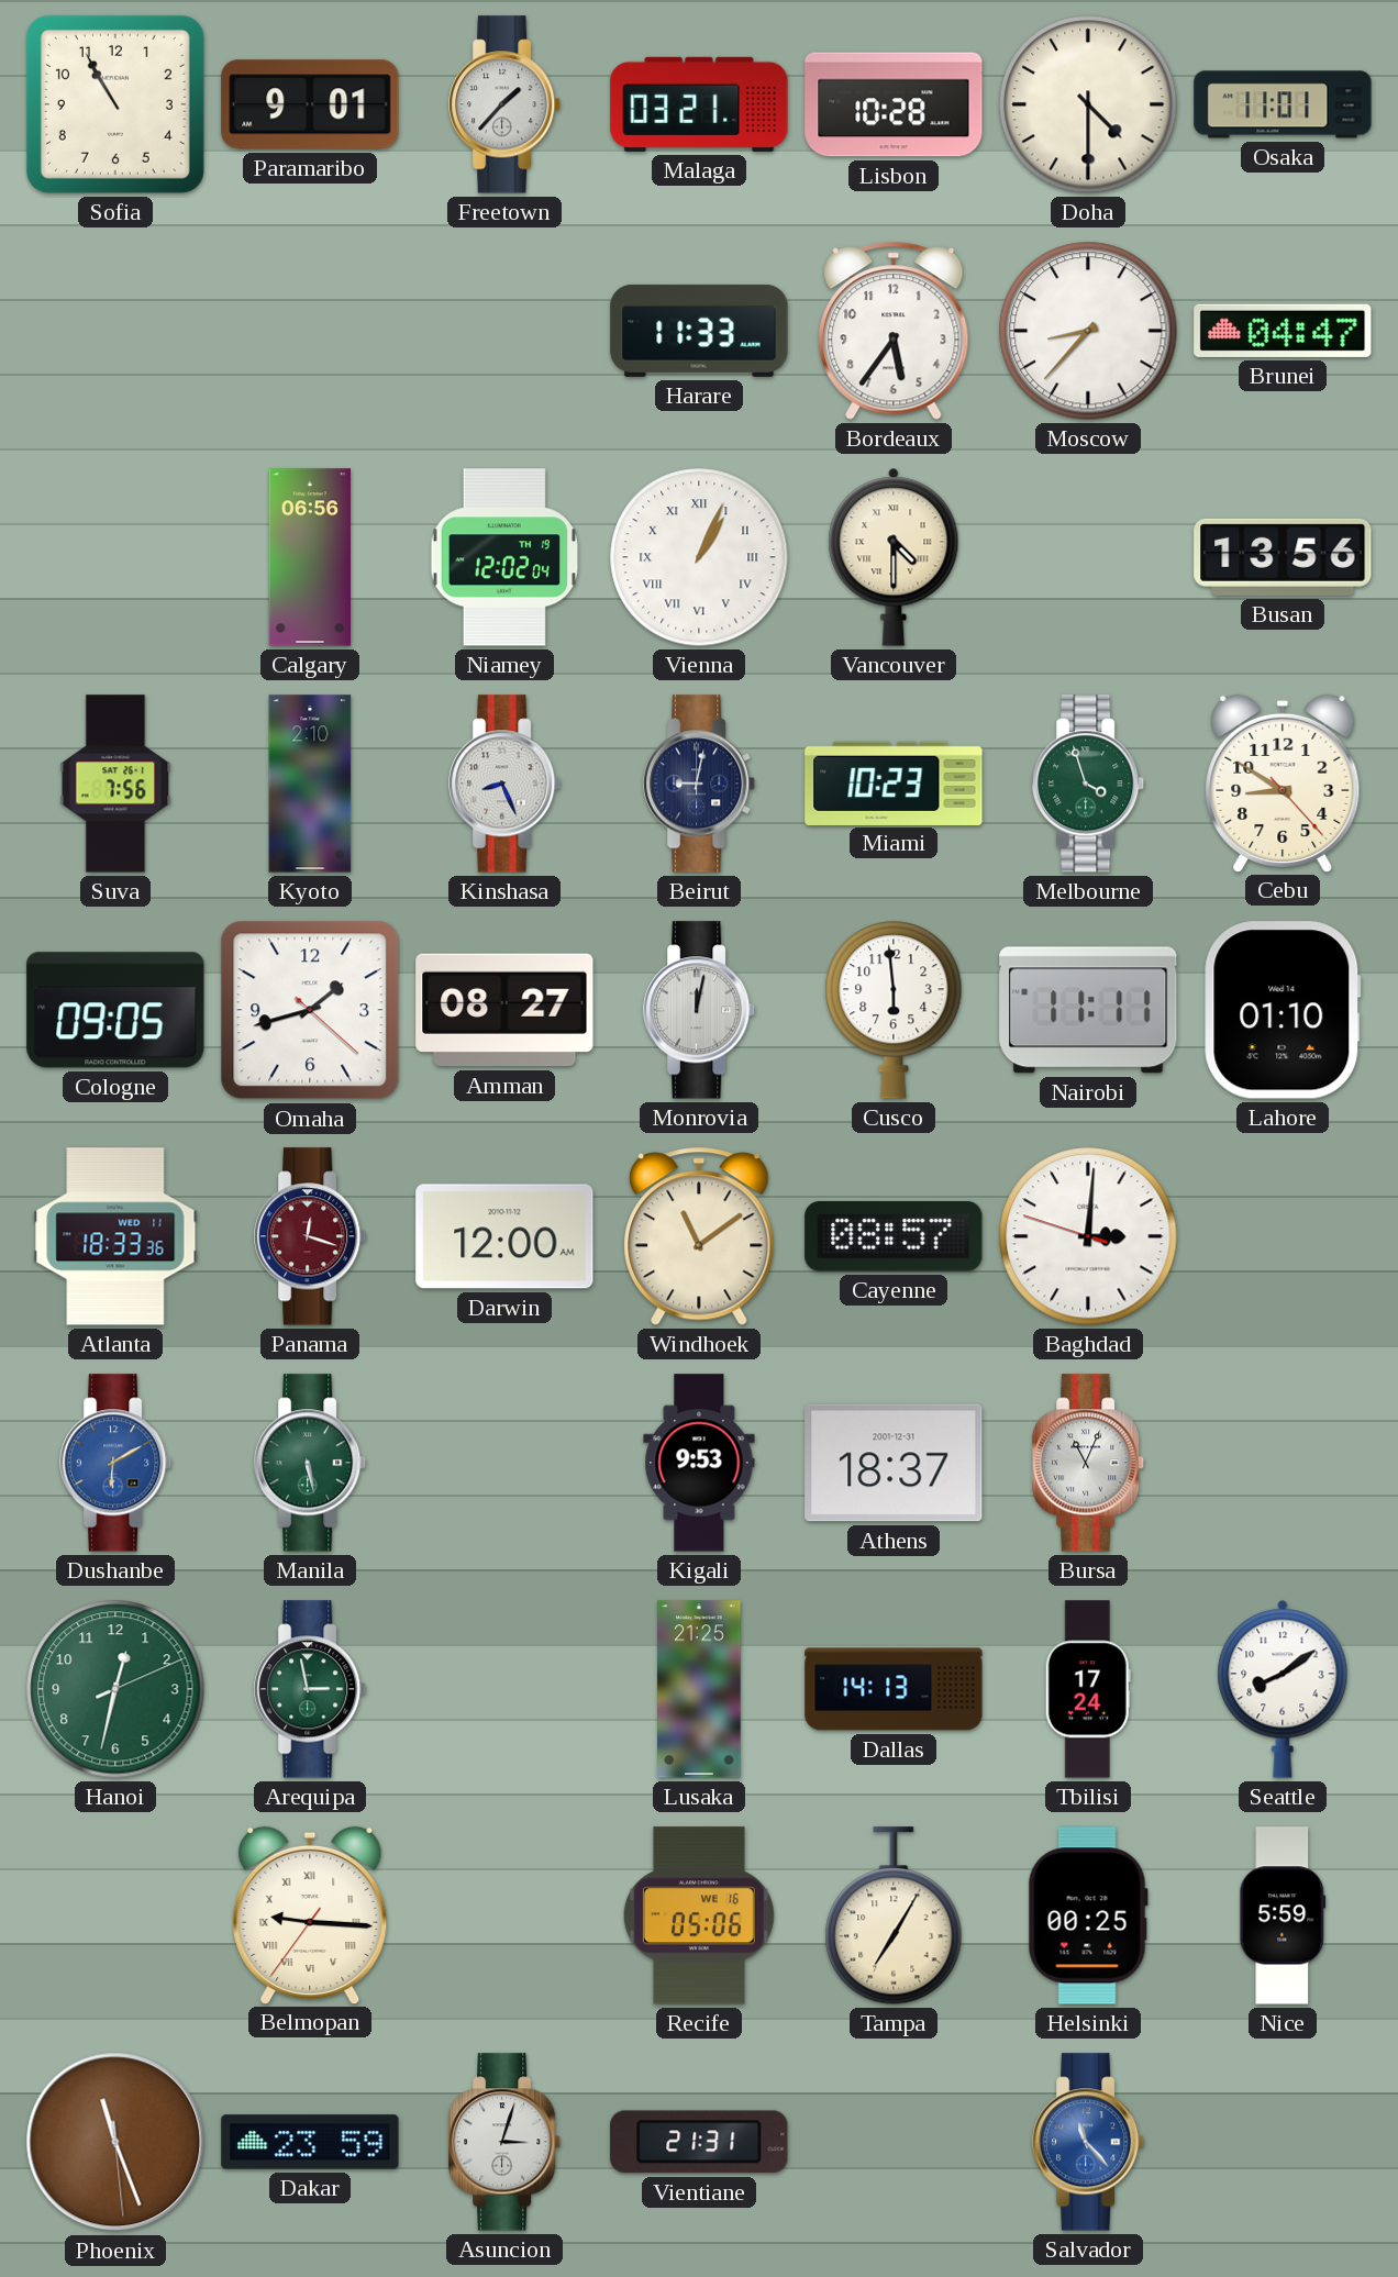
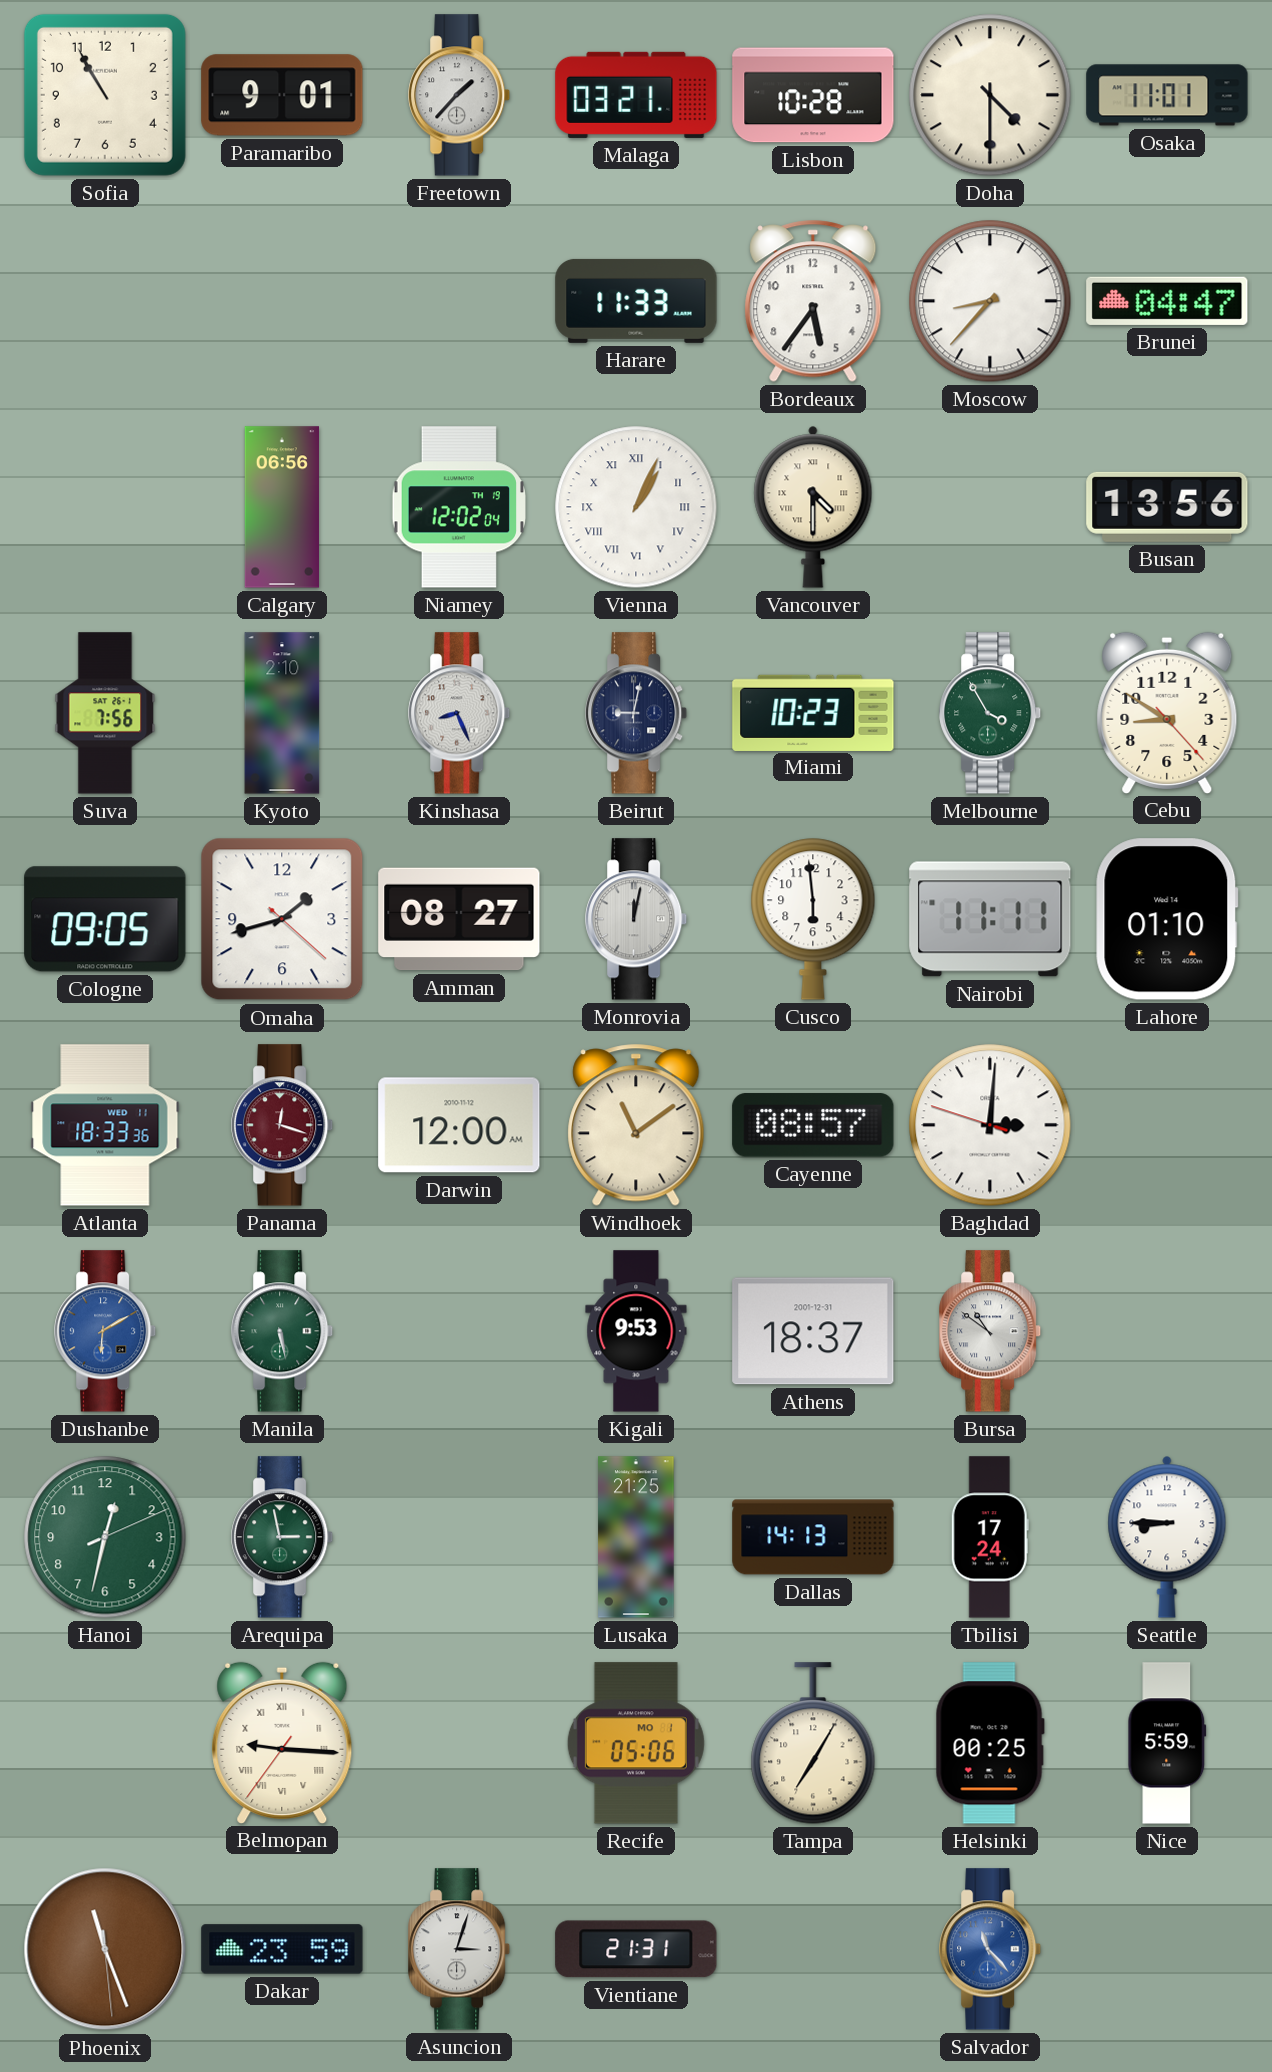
Melbourne: 3:57 -> 3:55 (991, 713)
Bursa: 11:04 -> 10:51 (991, 1331)
Seattle: 8:09 -> 8:45 (1167, 1537)
Recife date: WE 16 -> MO 1 (636, 1743)
